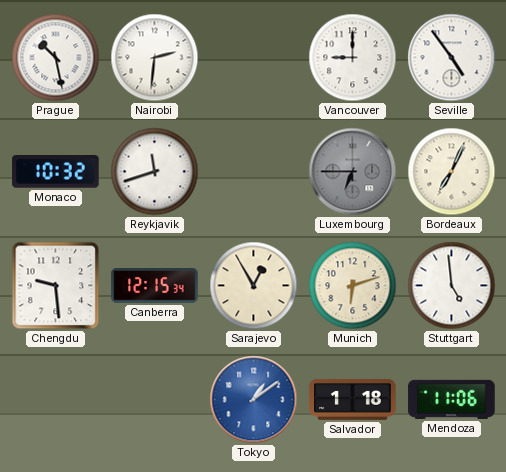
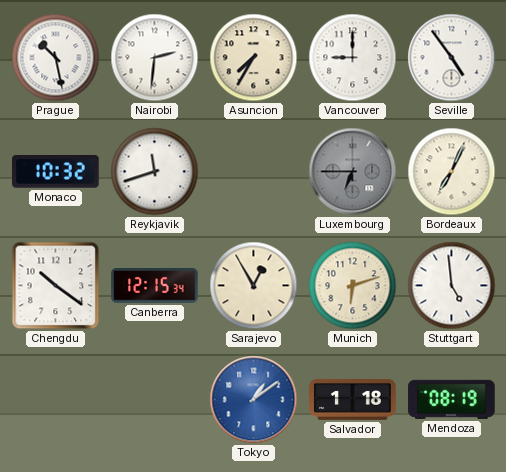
Asuncion: none -> 7:35 (254, 58)
Chengdu: 9:29 -> 10:21 (56, 286)
Mendoza: 11:06 -> 08:19 (452, 399)
